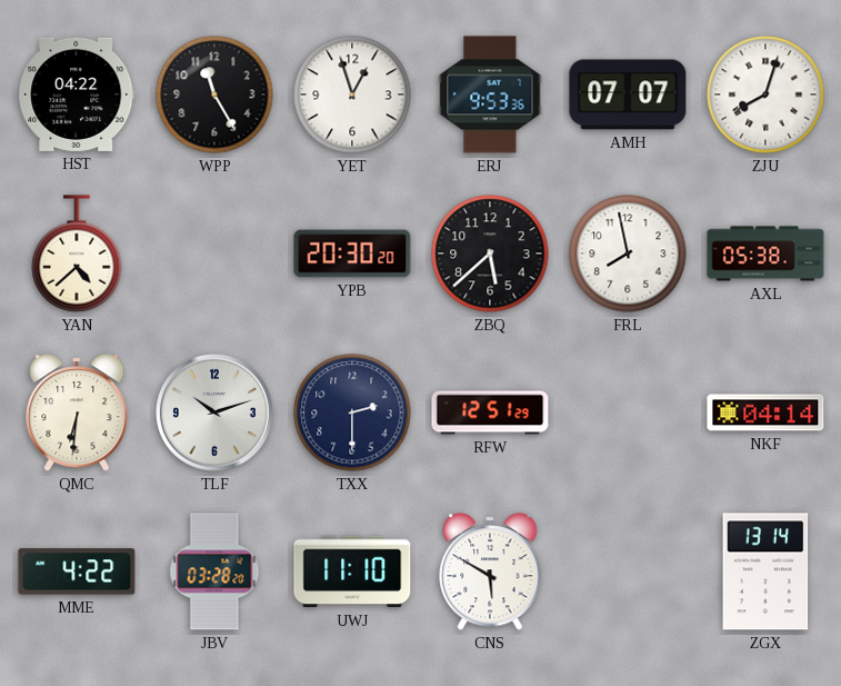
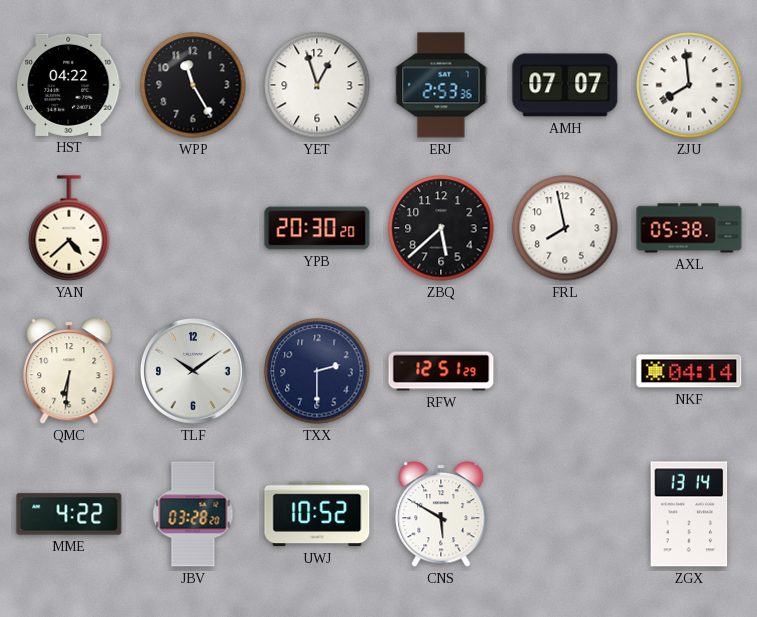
ERJ: 9:53 -> 2:53 (441, 85)
ZJU: 8:03 -> 7:59 (689, 85)
TLF: 10:12 -> 10:09 (193, 371)
UWJ: 11:10 -> 10:52 (317, 514)
